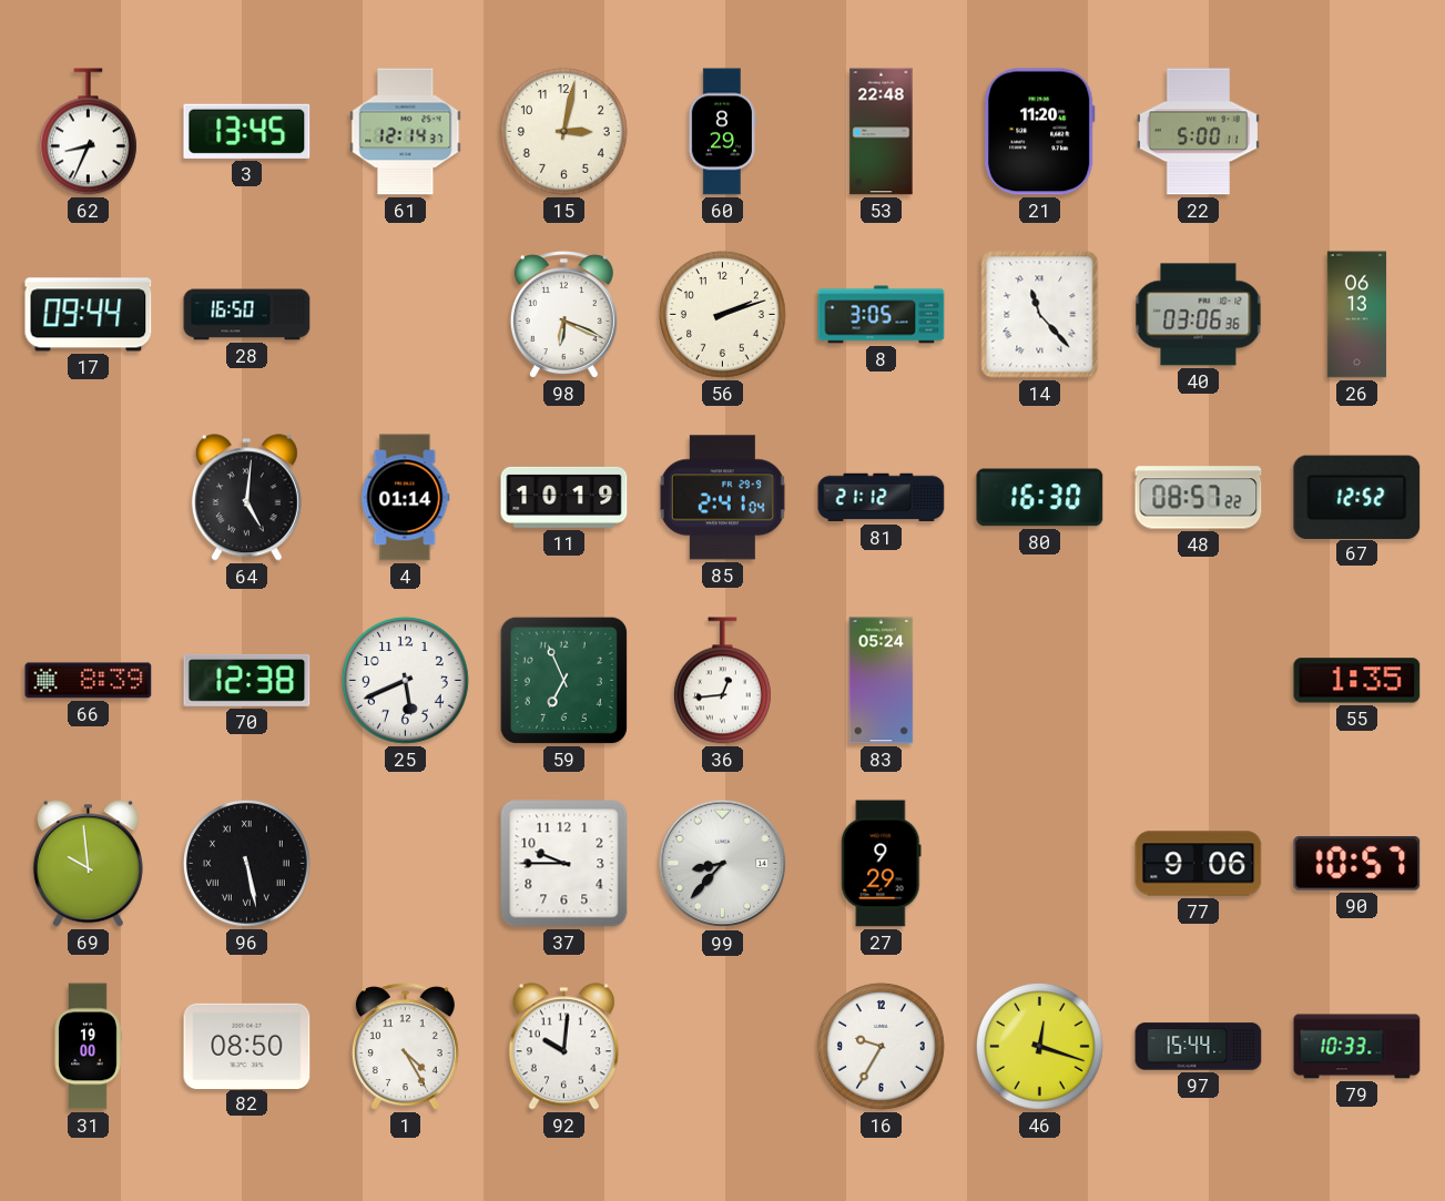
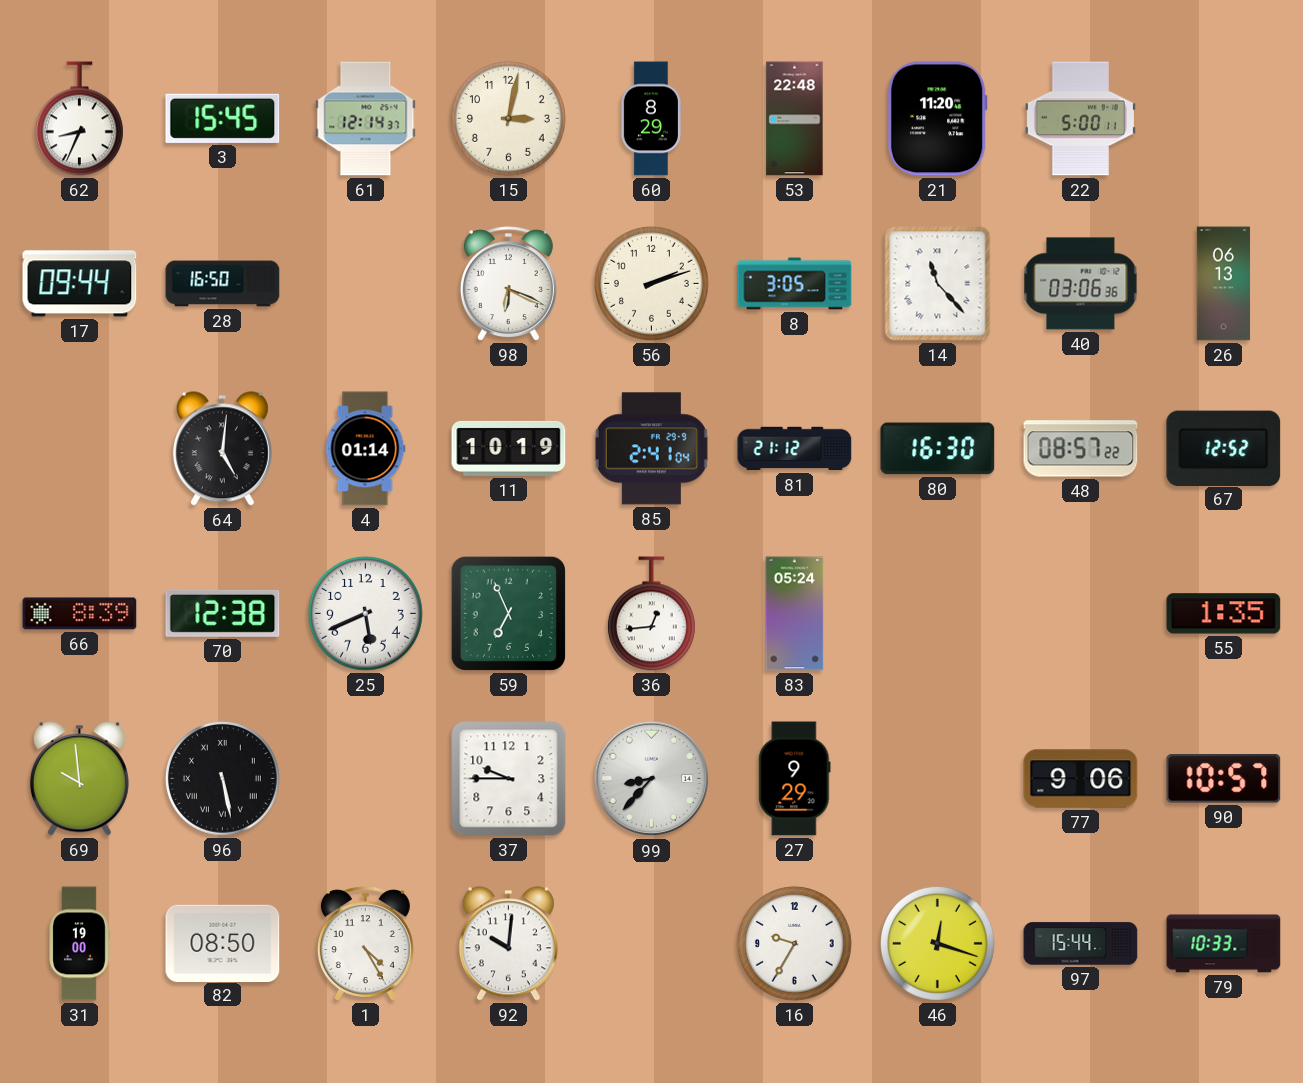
3: 13:45 -> 15:45 (223, 118)
